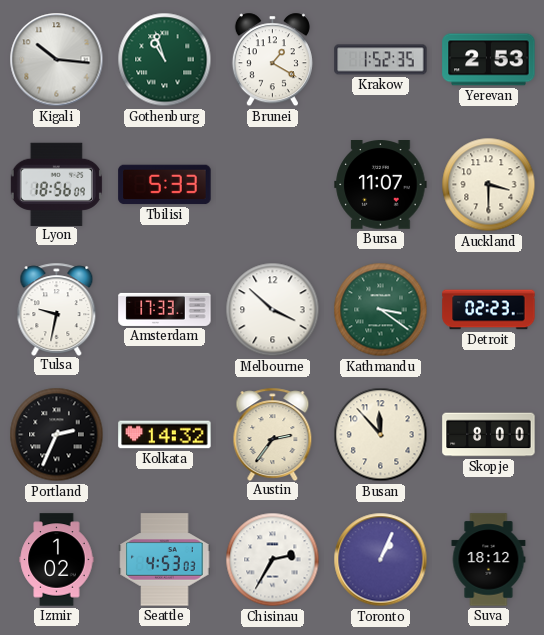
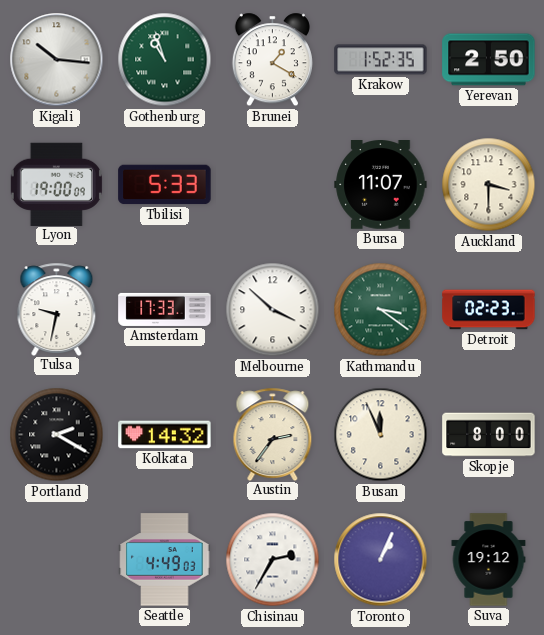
Yerevan: 2:53 -> 2:50 (489, 60)
Lyon: 18:56 -> 19:00 (56, 184)
Portland: 2:34 -> 2:20 (57, 435)
Busan: 11:53 -> 11:56 (381, 435)
Izmir: 1:02 -> none (57, 560)
Seattle: 4:53 -> 4:49 (165, 560)
Suva: 18:12 -> 19:12 (489, 560)
